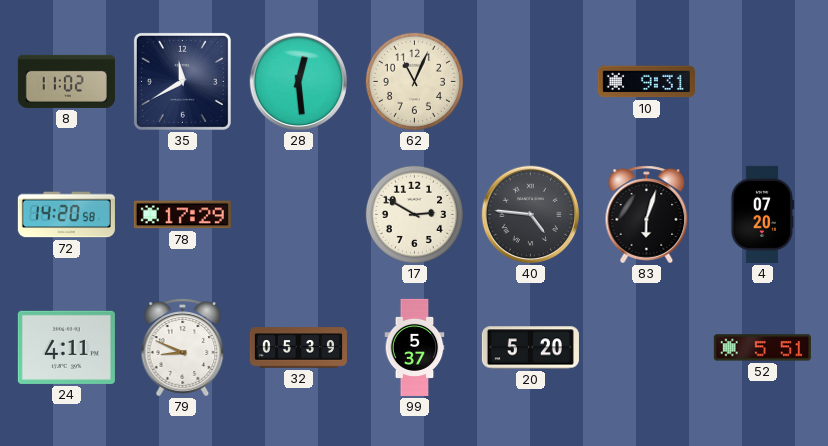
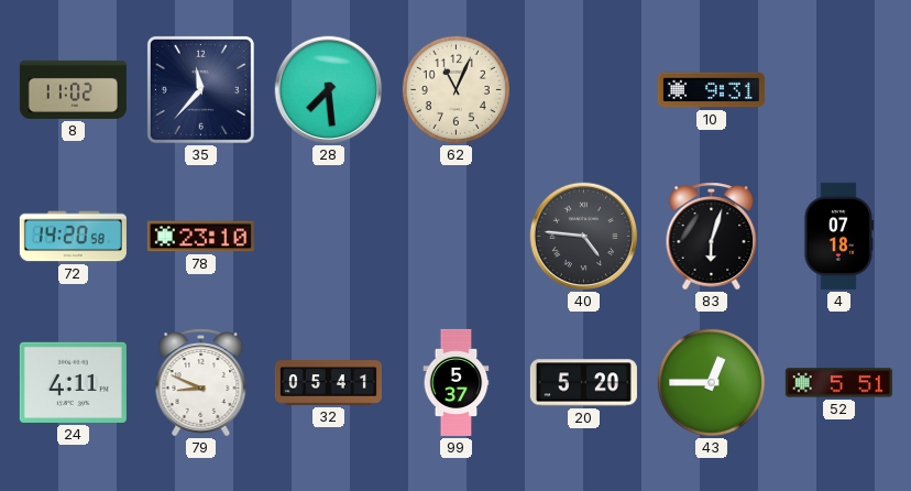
35: 11:40 -> 11:37 (200, 89)
28: 12:29 -> 7:29 (329, 90)
78: 17:29 -> 23:10 (200, 237)
17: 2:50 -> none (414, 214)
4: 07:20 -> 07:18 (839, 236)
32: 05:39 -> 05:41 (328, 383)
43: none -> 12:45 (711, 382)
